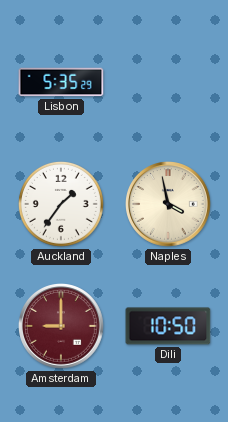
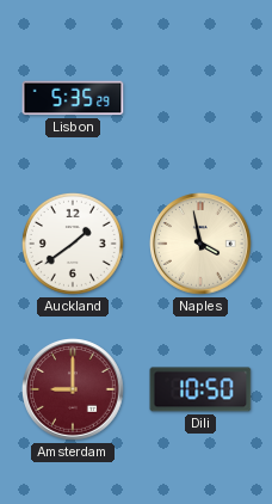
Auckland: 1:36 -> 1:39 (73, 244)
